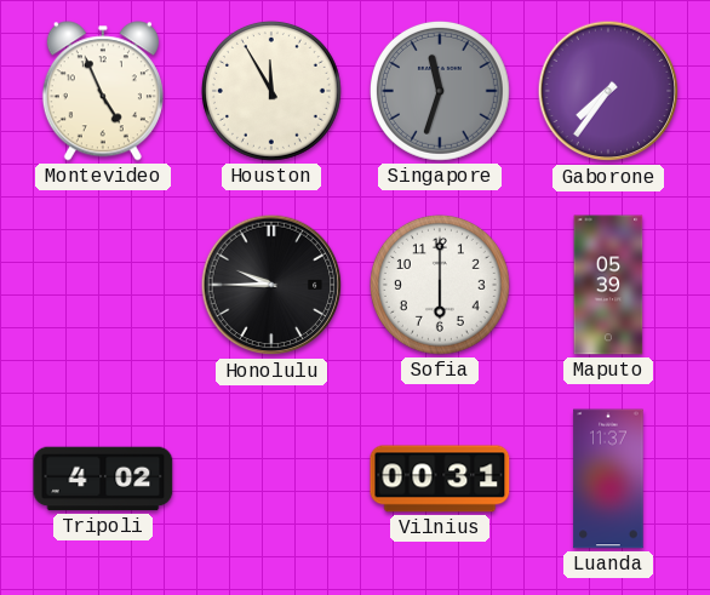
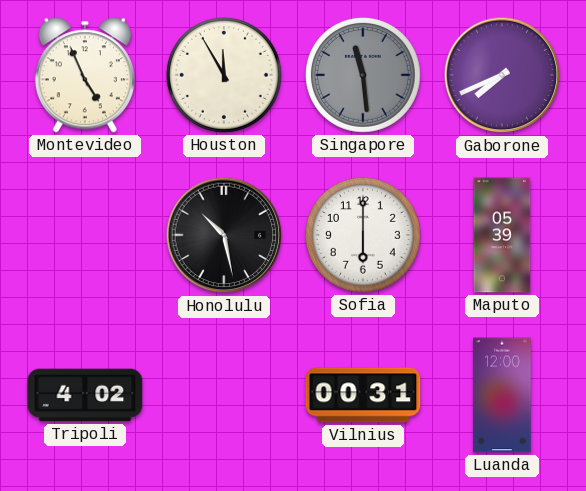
Singapore: 11:33 -> 11:29 (363, 75)
Gaborone: 7:36 -> 7:41 (502, 75)
Honolulu: 9:45 -> 10:28 (224, 235)
Luanda: 11:37 -> 12:00 (502, 395)
